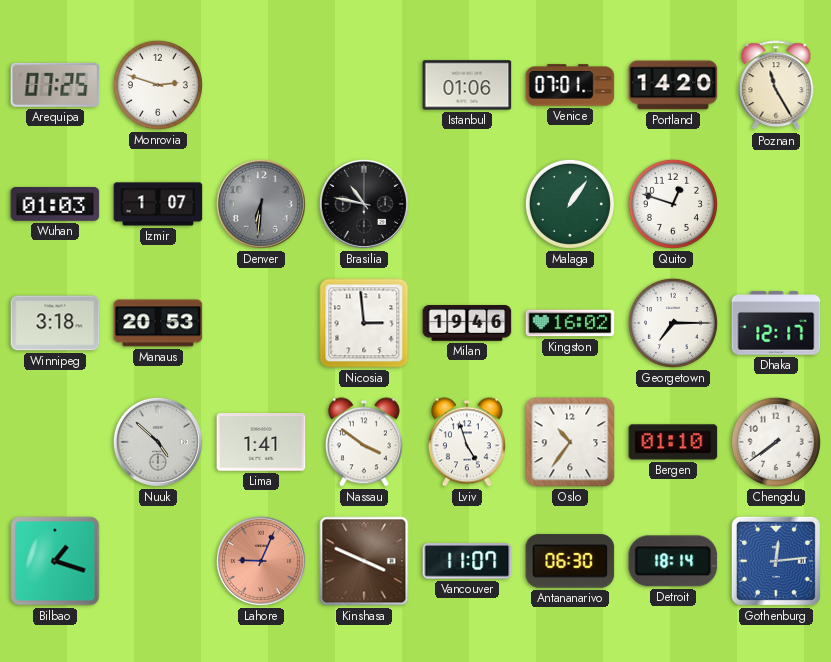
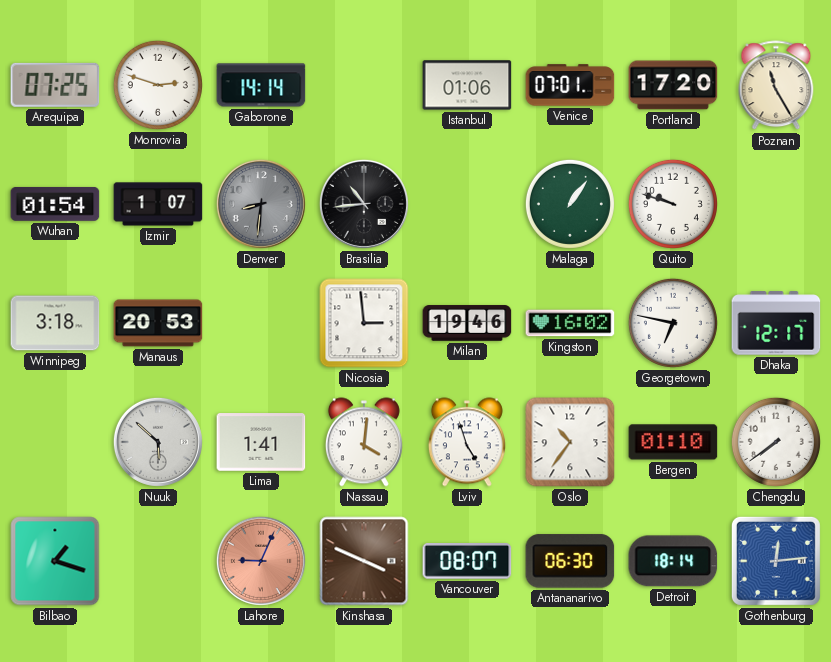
Gaborone: none -> 14:14 (261, 85)
Portland: 14:20 -> 17:20 (673, 85)
Wuhan: 01:03 -> 01:54 (55, 204)
Denver: 6:31 -> 8:31 (261, 204)
Brasilia: 10:47 -> 10:44 (364, 204)
Quito: 12:48 -> 9:48 (673, 204)
Georgetown: 7:15 -> 6:47 (673, 323)
Nuuk: 4:52 -> 5:52 (158, 442)
Nassau: 3:51 -> 4:01 (364, 442)
Vancouver: 11:07 -> 08:07 (467, 561)
